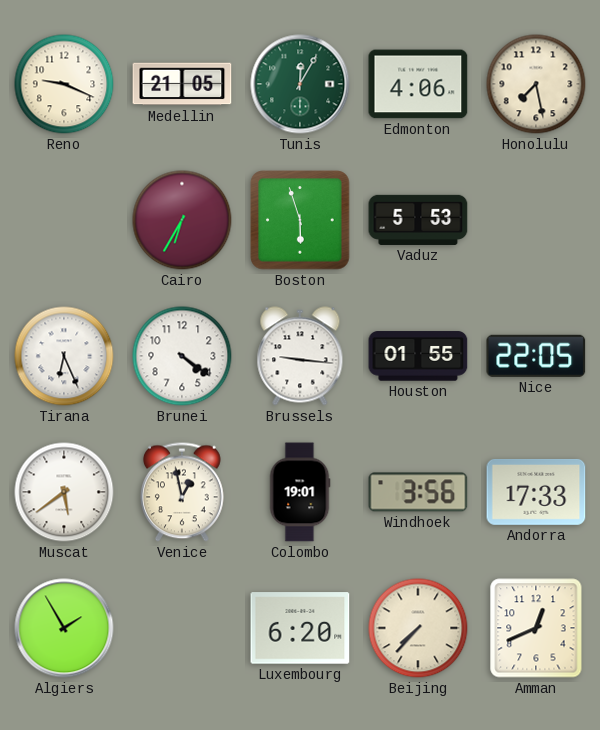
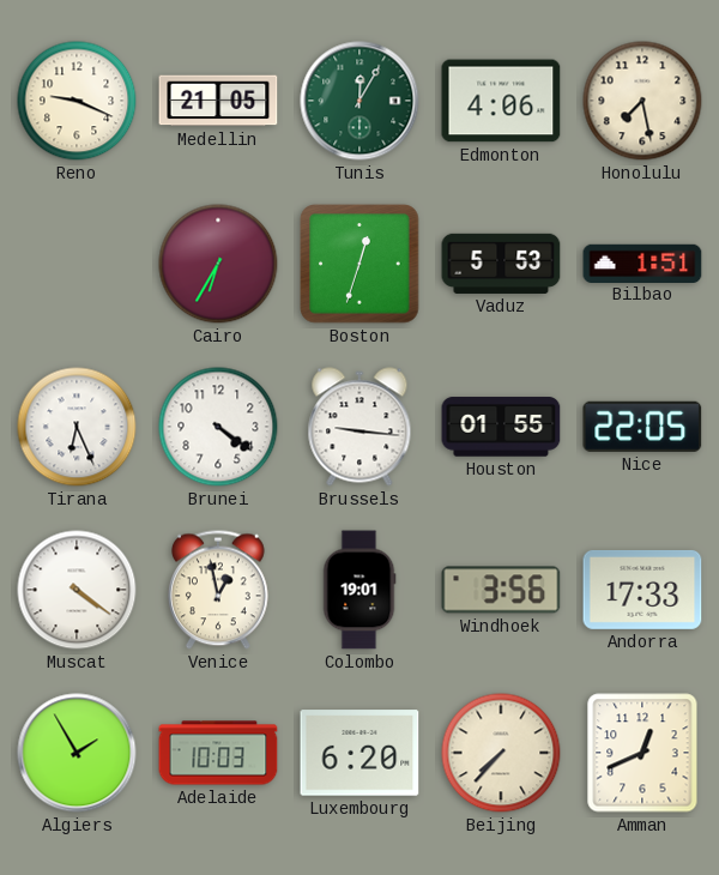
Boston: 5:57 -> 12:33 (359, 264)
Bilbao: none -> 1:51 (642, 262)
Muscat: 5:39 -> 4:21 (77, 590)
Adelaide: none -> 10:03 (218, 753)
